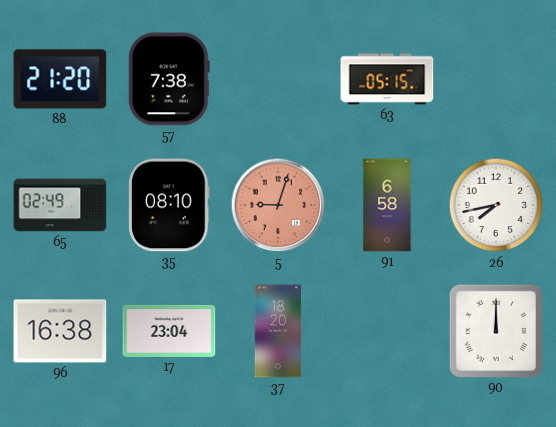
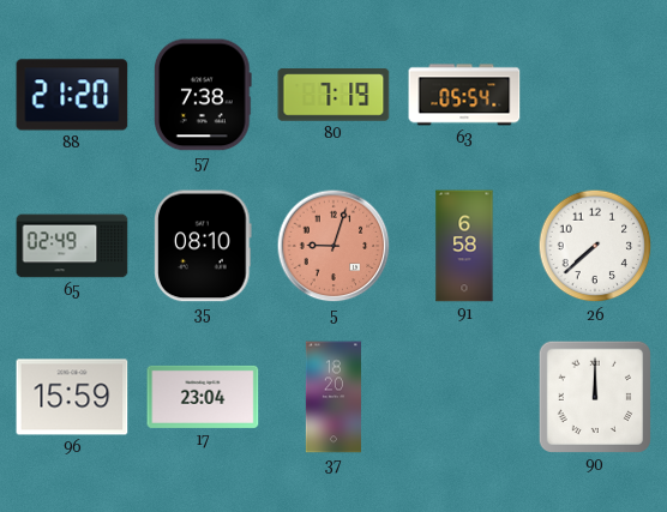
80: none -> 7:19 (333, 95)
63: 05:15 -> 05:54 (464, 95)
26: 7:43 -> 7:38 (595, 246)
96: 16:38 -> 15:59 (72, 397)
